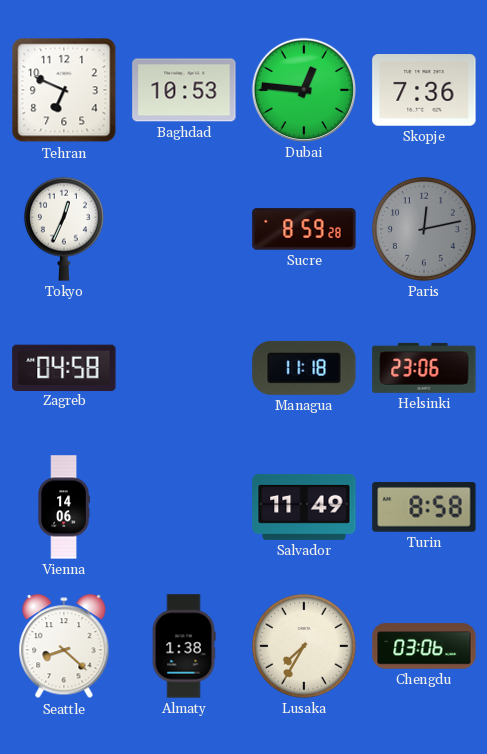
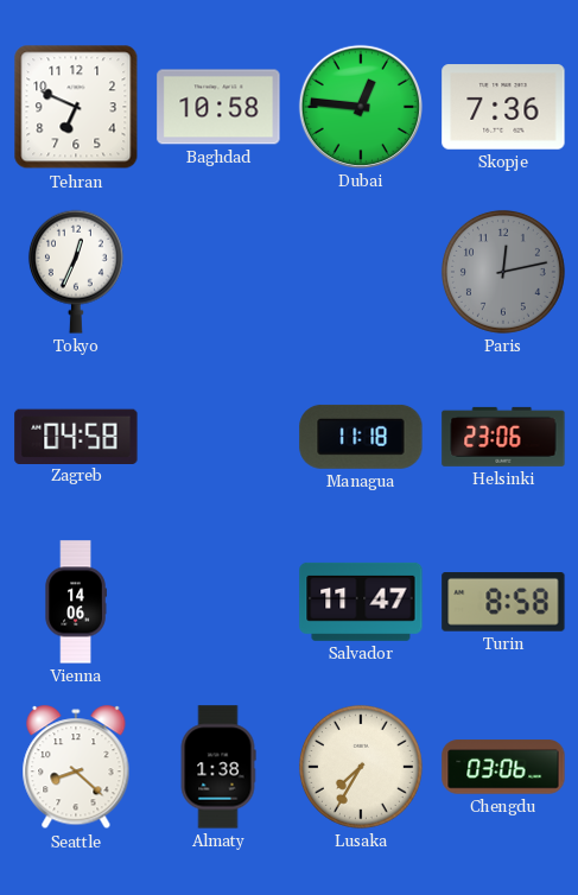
Baghdad: 10:53 -> 10:58 (218, 107)
Sucre: 8:59 -> none (304, 229)
Salvador: 11:49 -> 11:47 (361, 602)
